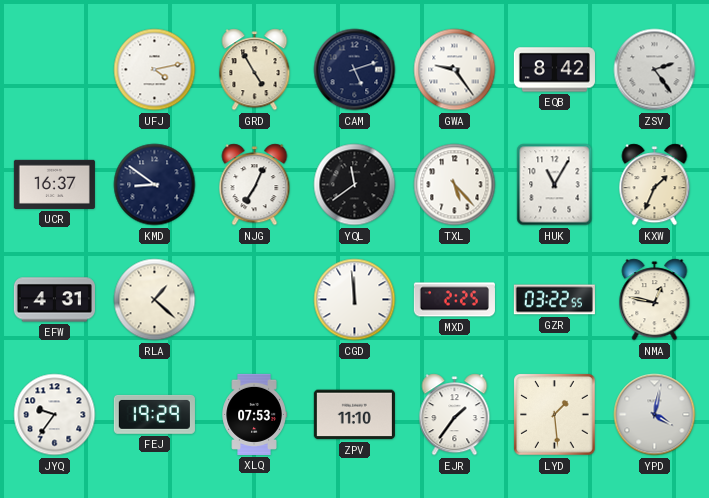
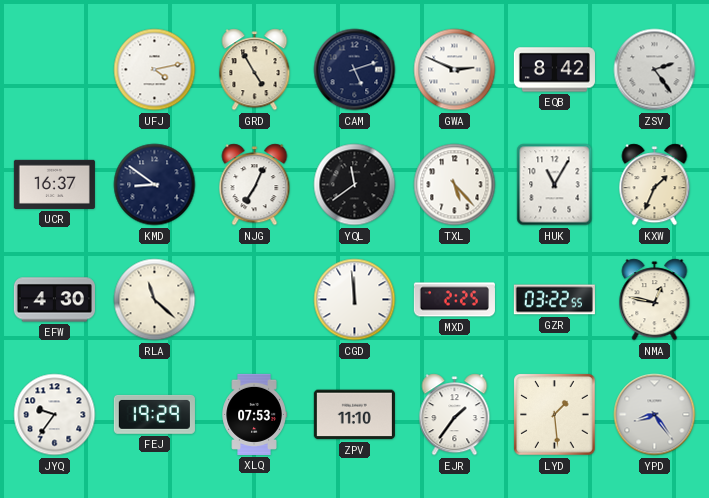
GWA: 9:24 -> 2:49 (455, 70)
EFW: 4:31 -> 4:30 (54, 300)
RLA: 1:22 -> 11:22 (155, 300)
YPD: 4:02 -> 8:24 (655, 415)
